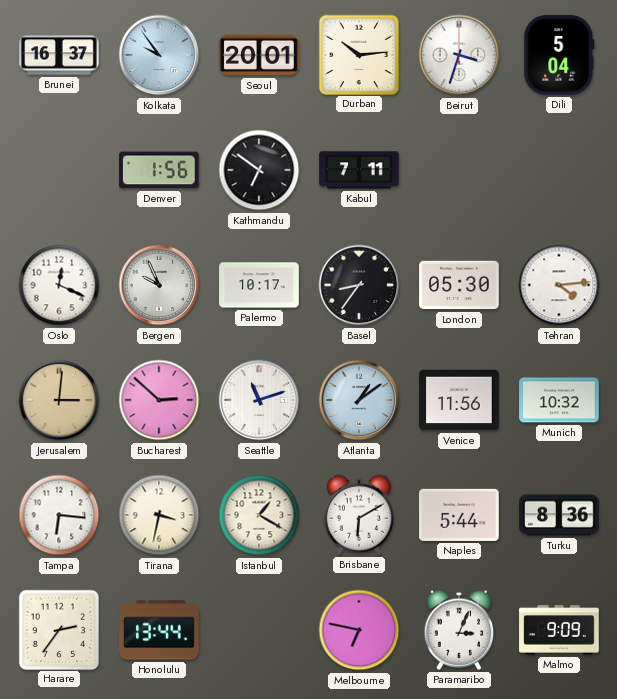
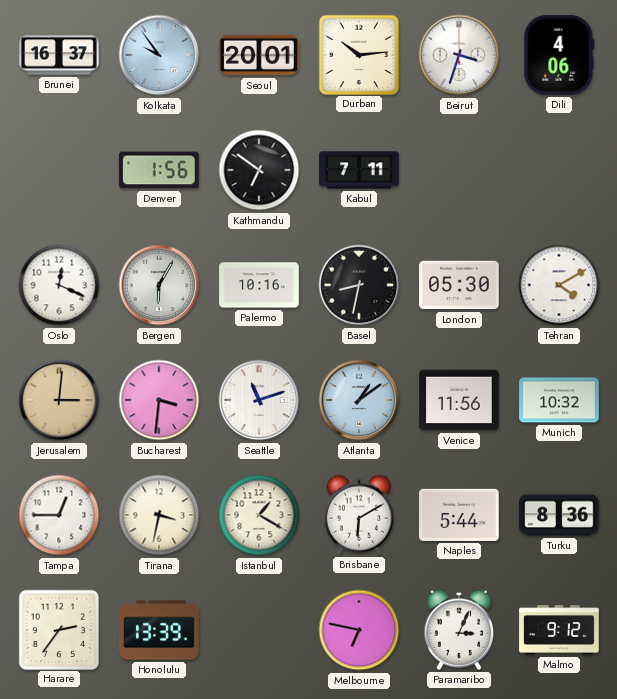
Dili: 5:04 -> 4:06 (559, 55)
Bergen: 9:56 -> 6:05 (159, 285)
Palermo: 10:17 -> 10:16 (259, 285)
Basel: 8:36 -> 8:32 (359, 285)
Tehran: 4:14 -> 4:10 (559, 285)
Bucharest: 2:52 -> 3:31 (159, 400)
Tampa: 6:16 -> 12:45 (59, 515)
Honolulu: 13:44 -> 13:39 (159, 630)
Malmo: 9:09 -> 9:12 (559, 630)
